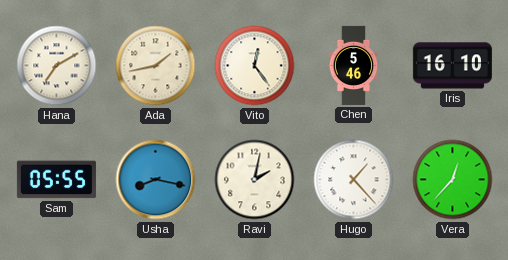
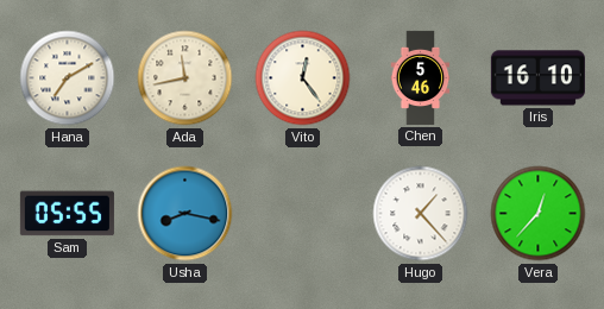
Ada: 1:43 -> 11:43 (185, 78)
Ravi: 2:02 -> none (255, 180)
